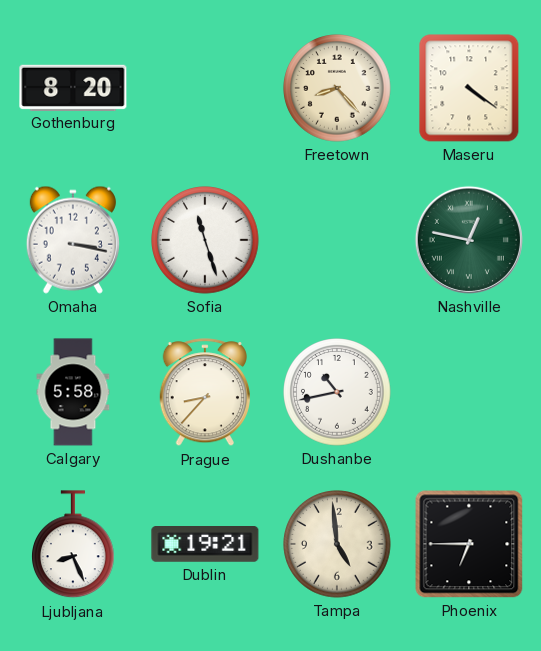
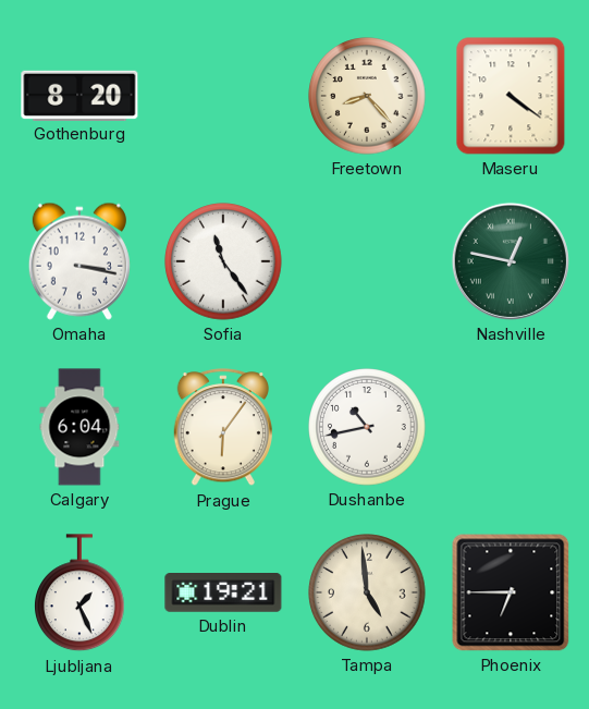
Sofia: 11:27 -> 11:24 (223, 261)
Calgary: 5:58 -> 6:04 (79, 427)
Prague: 8:37 -> 6:06 (223, 428)
Ljubljana: 8:26 -> 1:26 (81, 594)
